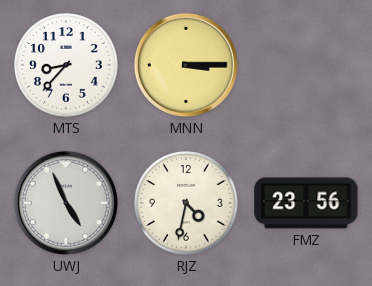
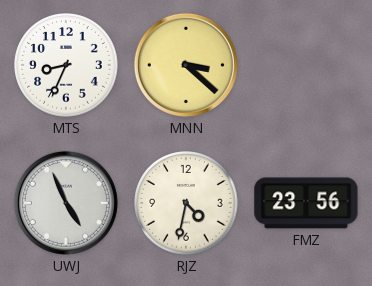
MTS: 8:37 -> 8:34 (66, 65)
MNN: 3:15 -> 3:22 (186, 65)
